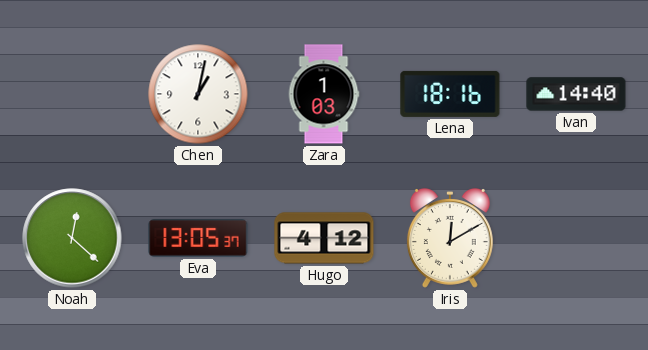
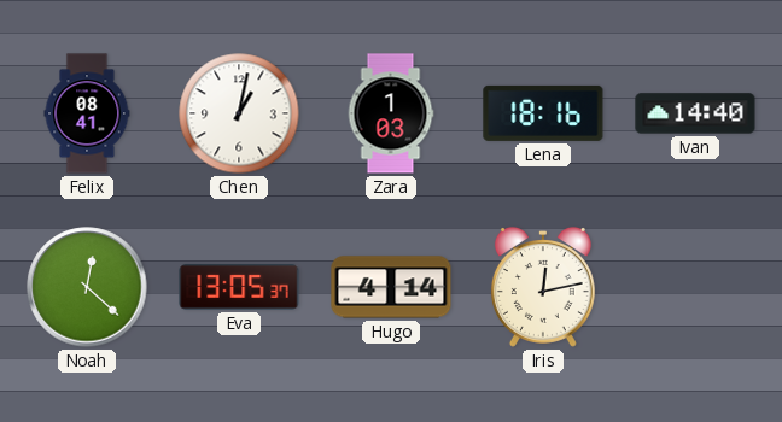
Felix: none -> 08:41 (87, 113)
Hugo: 4:12 -> 4:14 (391, 287)
Iris: 12:10 -> 12:13 (543, 288)
